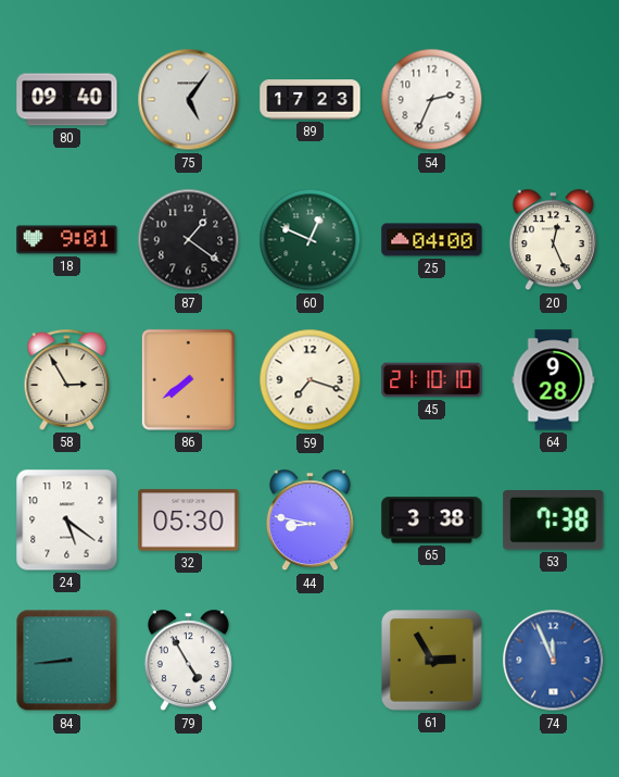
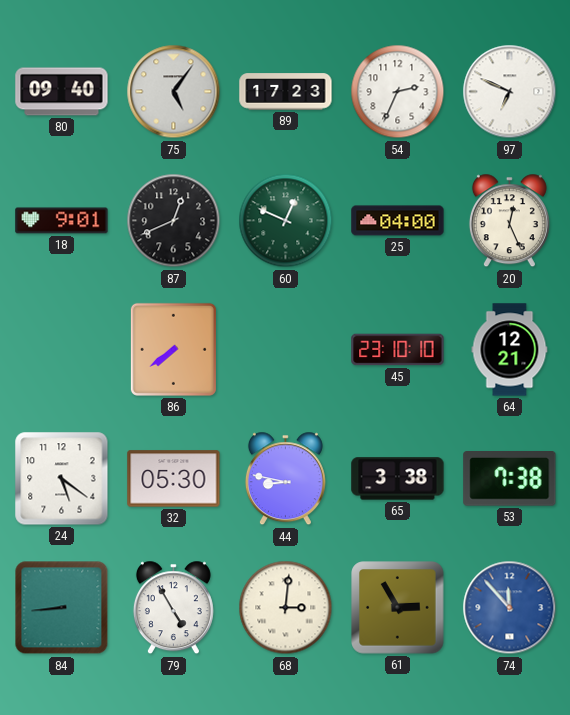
97: none -> 6:49 (510, 92)
87: 1:21 -> 12:41 (174, 221)
58: 2:55 -> none (67, 379)
59: 7:18 -> none (311, 380)
45: 21:10 -> 23:10 (398, 350)
64: 9:28 -> 12:21 (510, 350)
68: none -> 3:01 (286, 608)
74: 11:56 -> 11:53 (510, 608)
